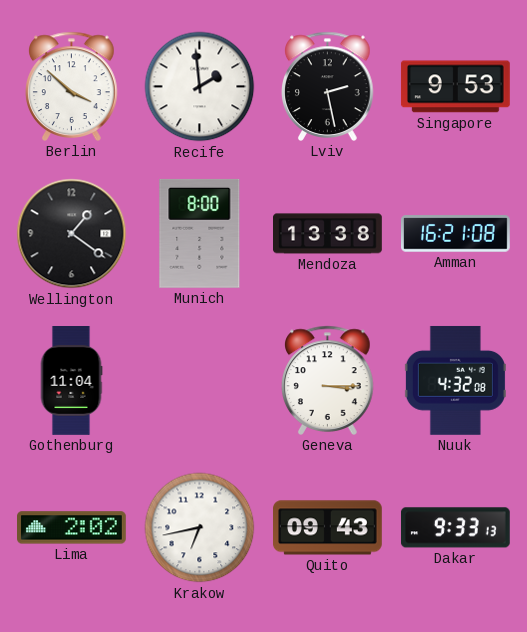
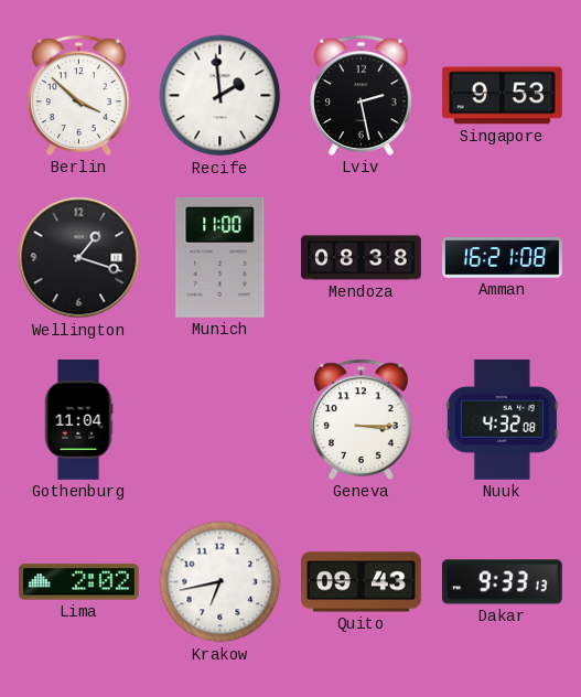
Wellington: 1:21 -> 1:18 (79, 258)
Munich: 8:00 -> 11:00 (220, 257)
Mendoza: 13:38 -> 08:38 (362, 258)
